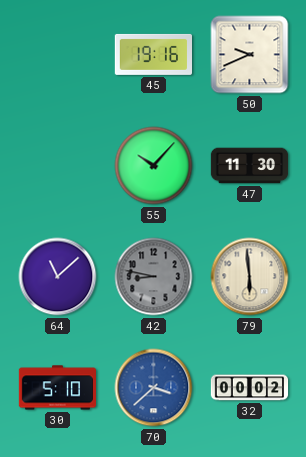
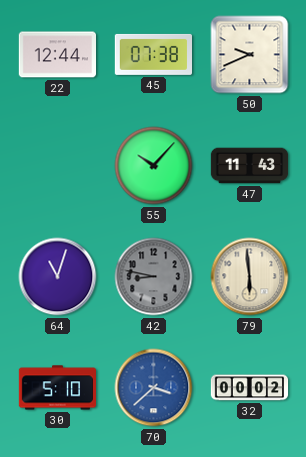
22: none -> 12:44 (57, 55)
45: 19:16 -> 07:38 (153, 54)
47: 11:30 -> 11:43 (250, 166)
64: 11:08 -> 11:03 (58, 277)
